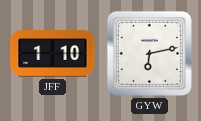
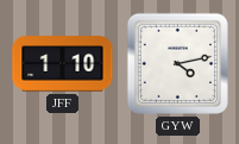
GYW: 6:13 -> 4:13 (177, 63)
